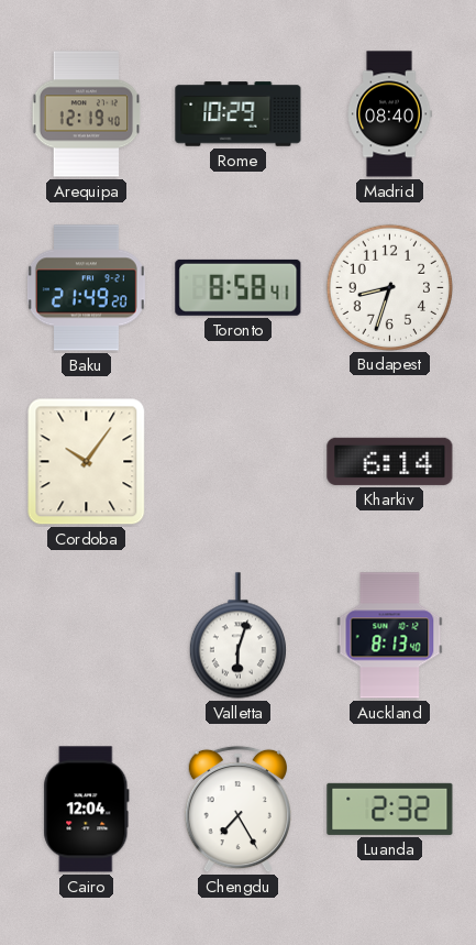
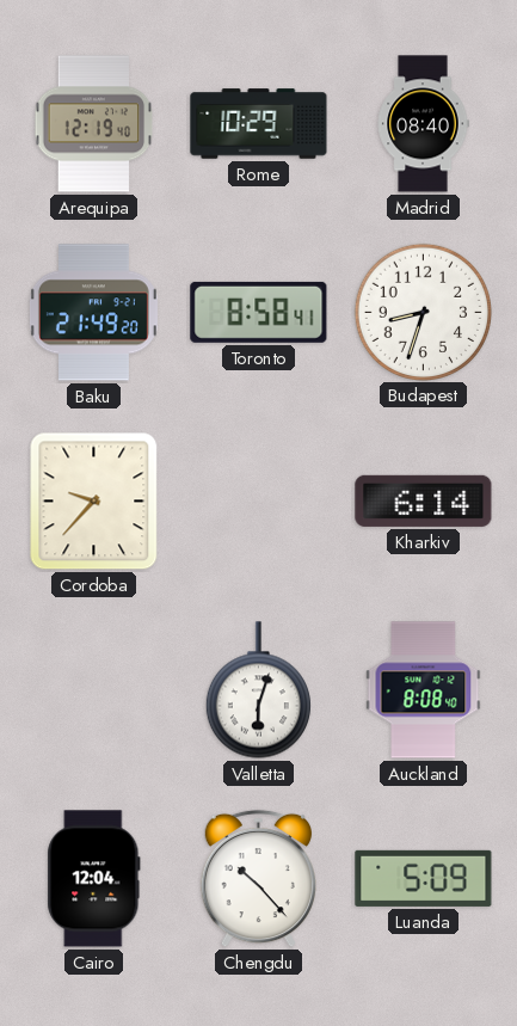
Cordoba: 10:06 -> 9:37 (94, 502)
Auckland: 8:13 -> 8:08 (424, 690)
Chengdu: 7:25 -> 10:23 (258, 879)
Luanda: 2:32 -> 5:09 (424, 878)
